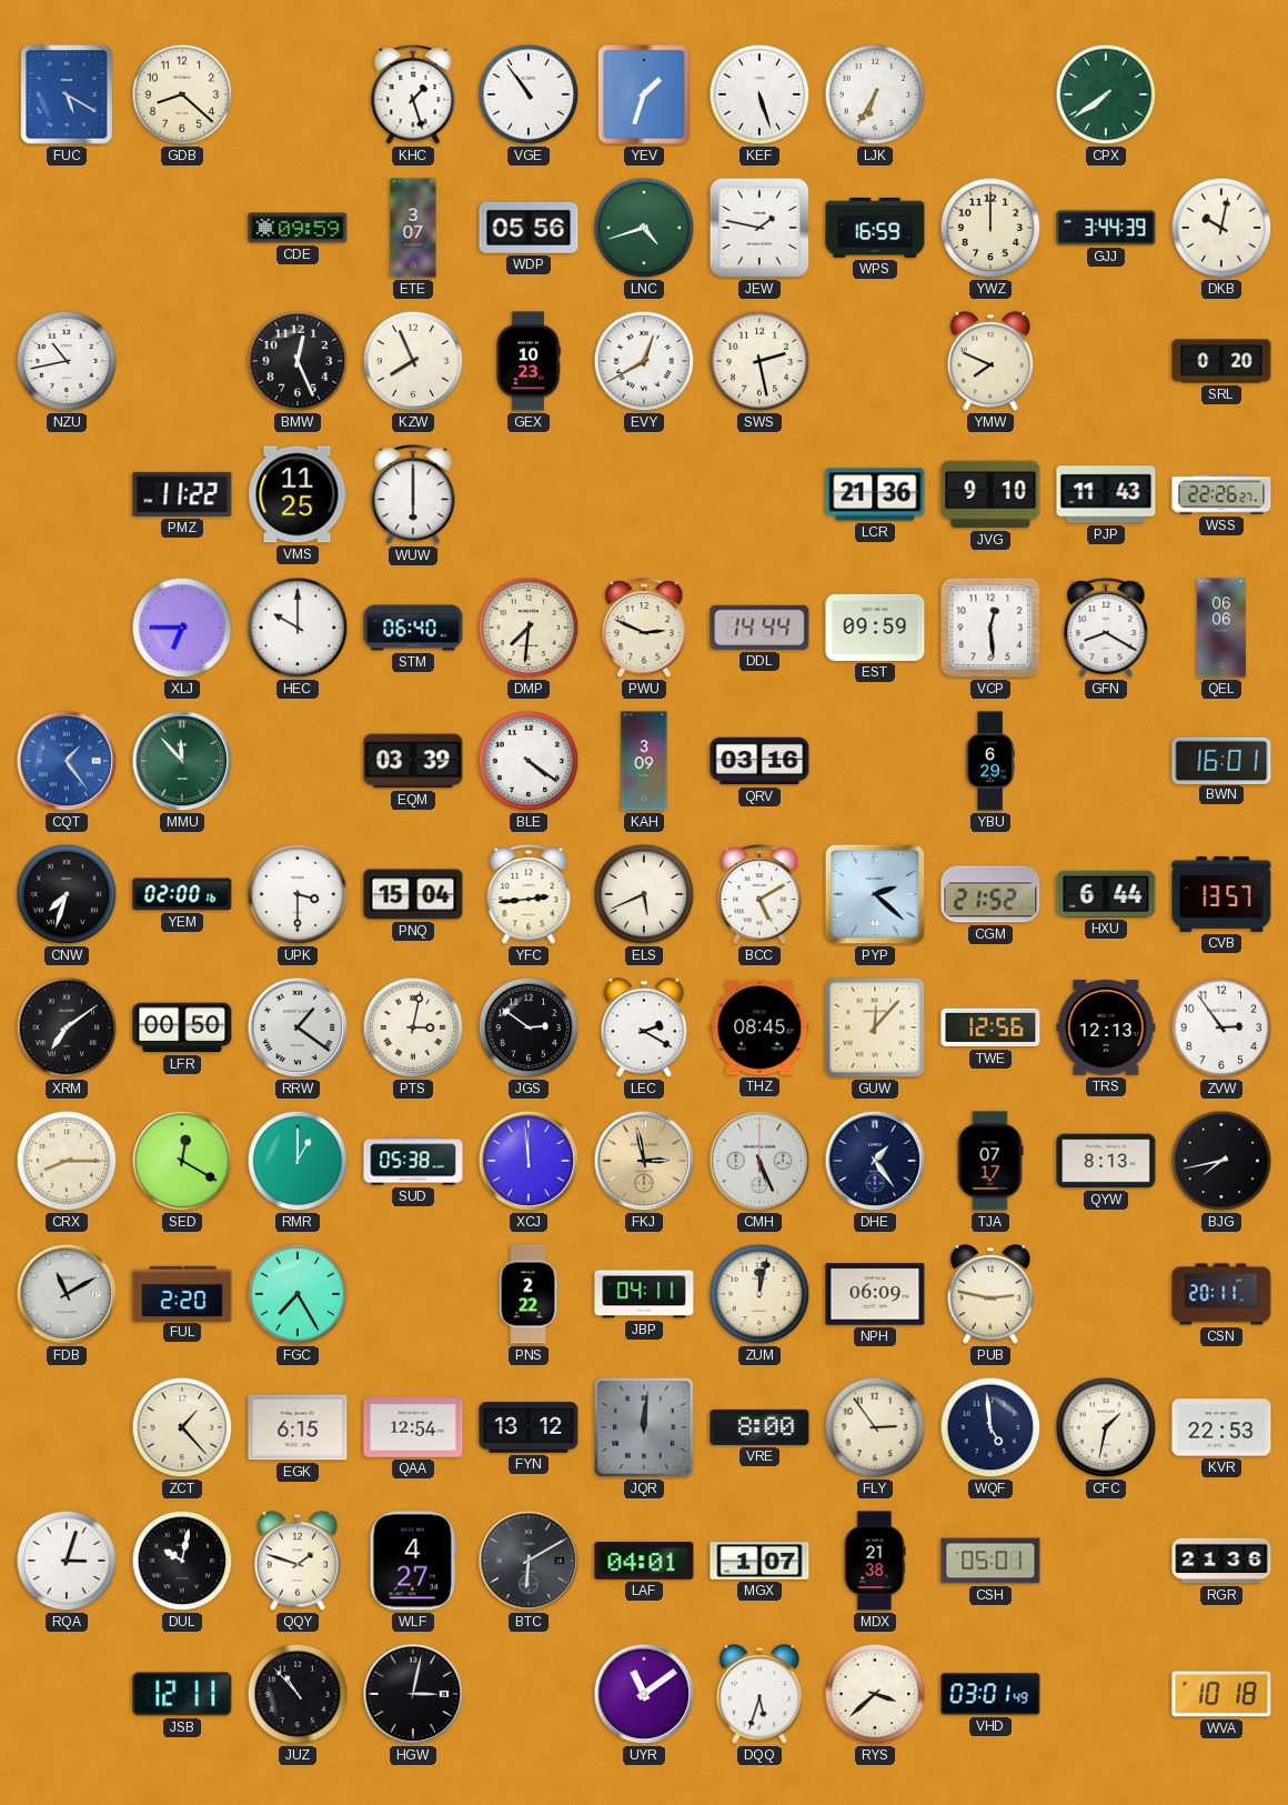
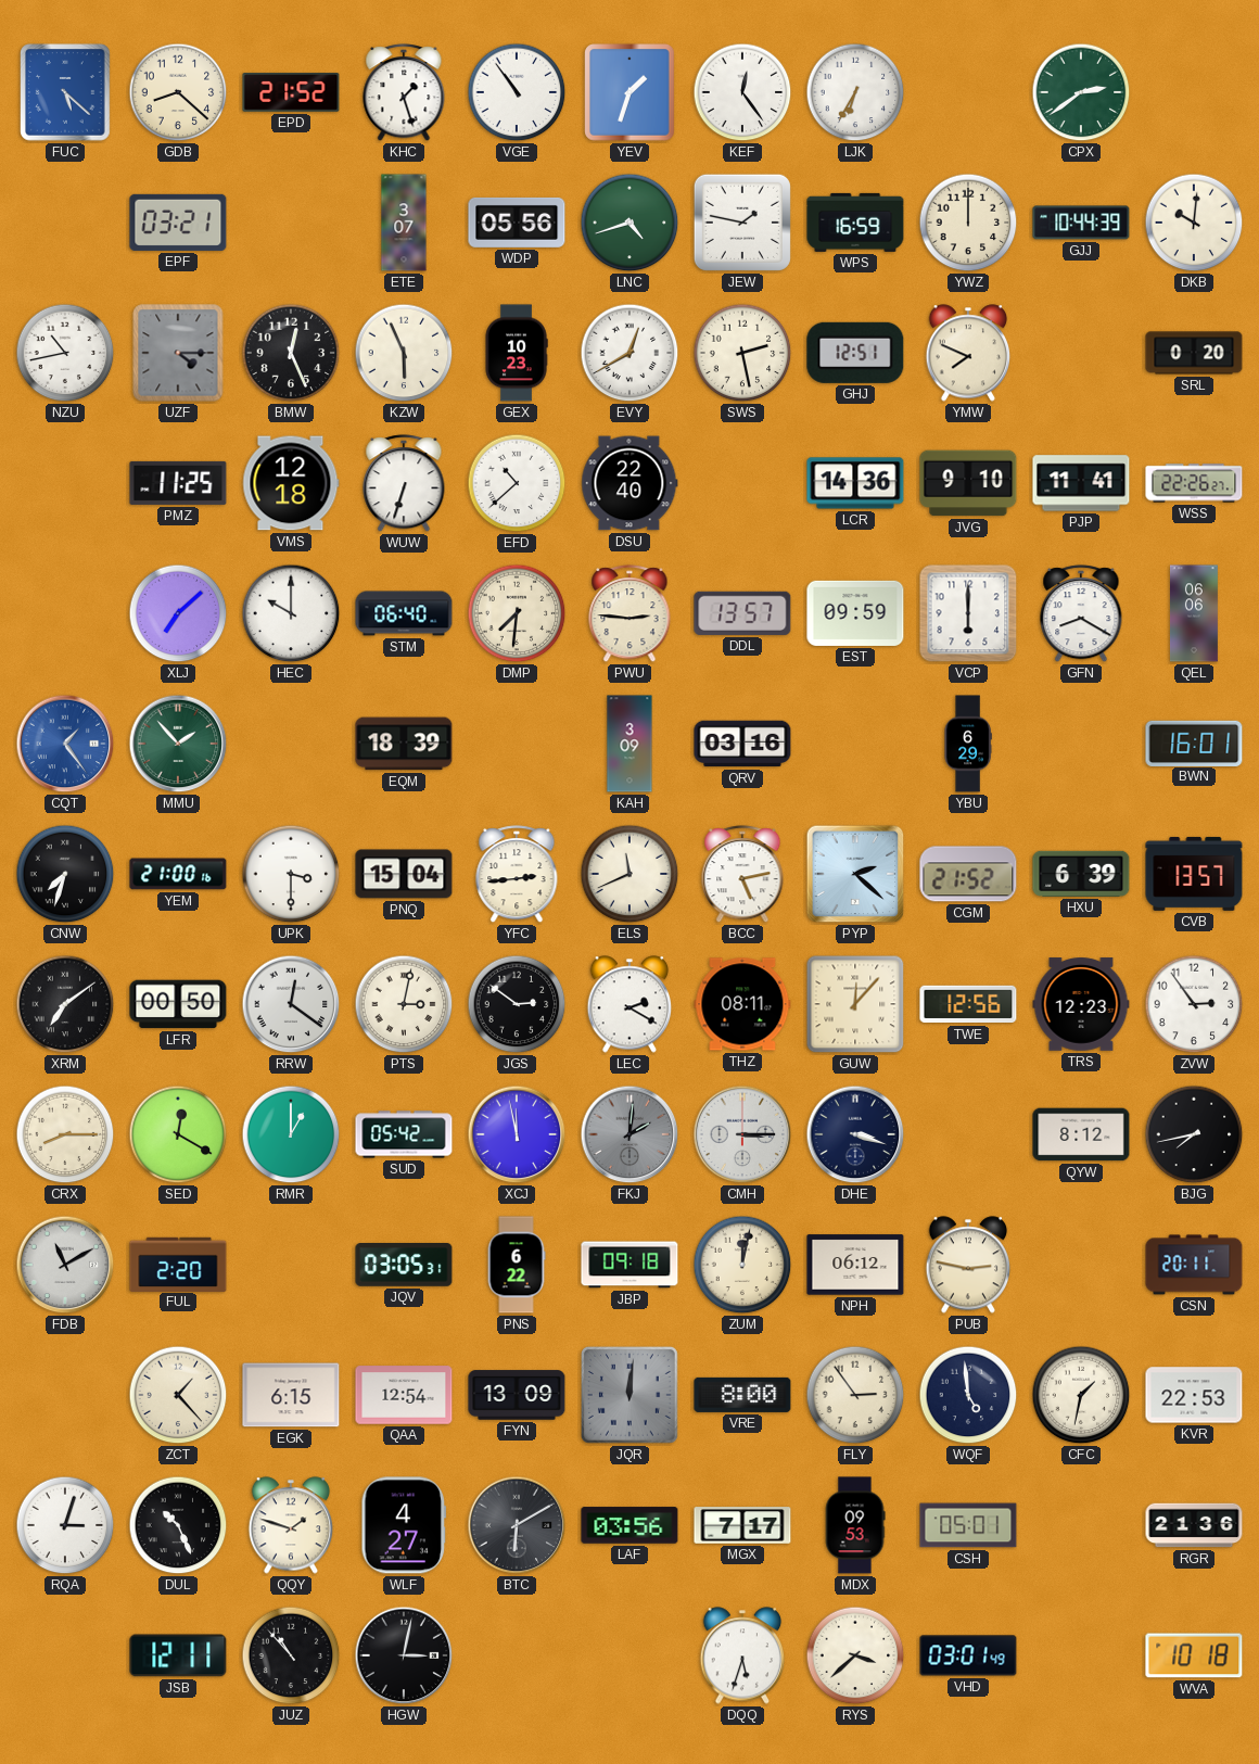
FUC: 5:20 -> 5:22 (65, 92)
EPD: none -> 21:52 (291, 92)
KEF: 5:27 -> 12:24 (742, 92)
CPX: 7:39 -> 2:39 (1081, 92)
EPF: none -> 03:21 (178, 223)
CDE: 09:59 -> none (298, 228)
GJJ: 3:44 -> 10:44 (1081, 223)
DKB: 10:02 -> 10:01 (1194, 223)
UZF: none -> 4:15 (178, 353)
KZW: 7:56 -> 5:56 (404, 353)
GHJ: none -> 12:51 (855, 353)
PMZ: 11:22 -> 11:25 (178, 483)
VMS: 11:25 -> 12:18 (291, 483)
WUW: 6:00 -> 6:33 (404, 484)
EFD: none -> 10:38 (517, 483)
DSU: none -> 22:40 (629, 483)
LCR: 21:36 -> 14:36 (855, 483)
PJP: 11:43 -> 11:41 (1081, 483)
XLJ: 6:45 -> 7:08 (178, 613)
PWU: 2:49 -> 2:46 (629, 614)
DDL: 14:44 -> 13:57 (742, 613)
VCP: 12:29 -> 6:00 (968, 613)
MMU: 11:53 -> 1:53 (178, 744)
EQM: 03:39 -> 18:39 (404, 744)
BLE: 4:21 -> none (529, 761)
YEM: 02:00 -> 21:00 (178, 874)
ELS: 5:41 -> 11:41 (629, 874)
BCC: 5:10 -> 5:13 (742, 875)
HXU: 6:44 -> 6:39 (1081, 874)
RRW: 1:21 -> 12:21 (291, 1004)
THZ: 08:45 -> 08:11 (742, 1004)
TRS: 12:13 -> 12:23 (1081, 1004)
SUD: 05:38 -> 05:42 (404, 1134)
XCJ: 11:59 -> 11:58 (517, 1134)
FKJ: 2:58 -> 2:01 (629, 1134)
FKJ dial: champagne -> grey (629, 1134)
CMH: 5:26 -> 3:15 (742, 1134)
DHE: 1:24 -> 3:18 (855, 1134)
TJA: 07:17 -> none (990, 1161)
QYW: 8:13 -> 8:12 (1081, 1134)
FGC: 7:25 -> none (298, 1294)
JQV: none -> 03:05 (404, 1266)
PNS: 2:22 -> 6:22 (517, 1265)
JBP: 04:11 -> 09:18 (629, 1265)
NPH: 06:09 -> 06:12 (855, 1265)
FYN: 13:12 -> 13:09 (517, 1395)
DUL: 10:02 -> 10:26 (178, 1525)
LAF: 04:01 -> 03:56 (629, 1525)
MGX: 1:07 -> 7:17 (742, 1525)
MDX: 21:38 -> 09:53 (855, 1525)
UYR: 11:09 -> none (644, 1694)
